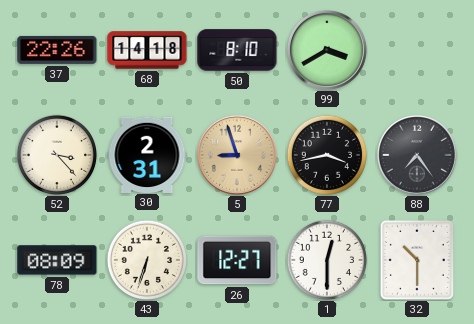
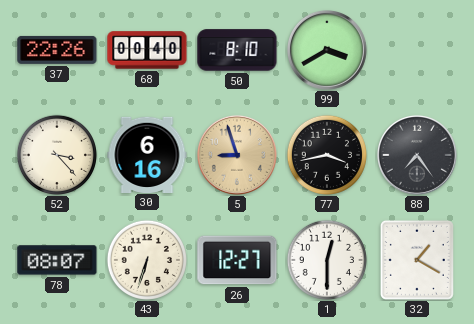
68: 14:18 -> 00:40 (147, 50)
30: 2:31 -> 6:16 (147, 154)
78: 08:09 -> 08:07 (57, 260)
32: 10:30 -> 1:20 (417, 260)
